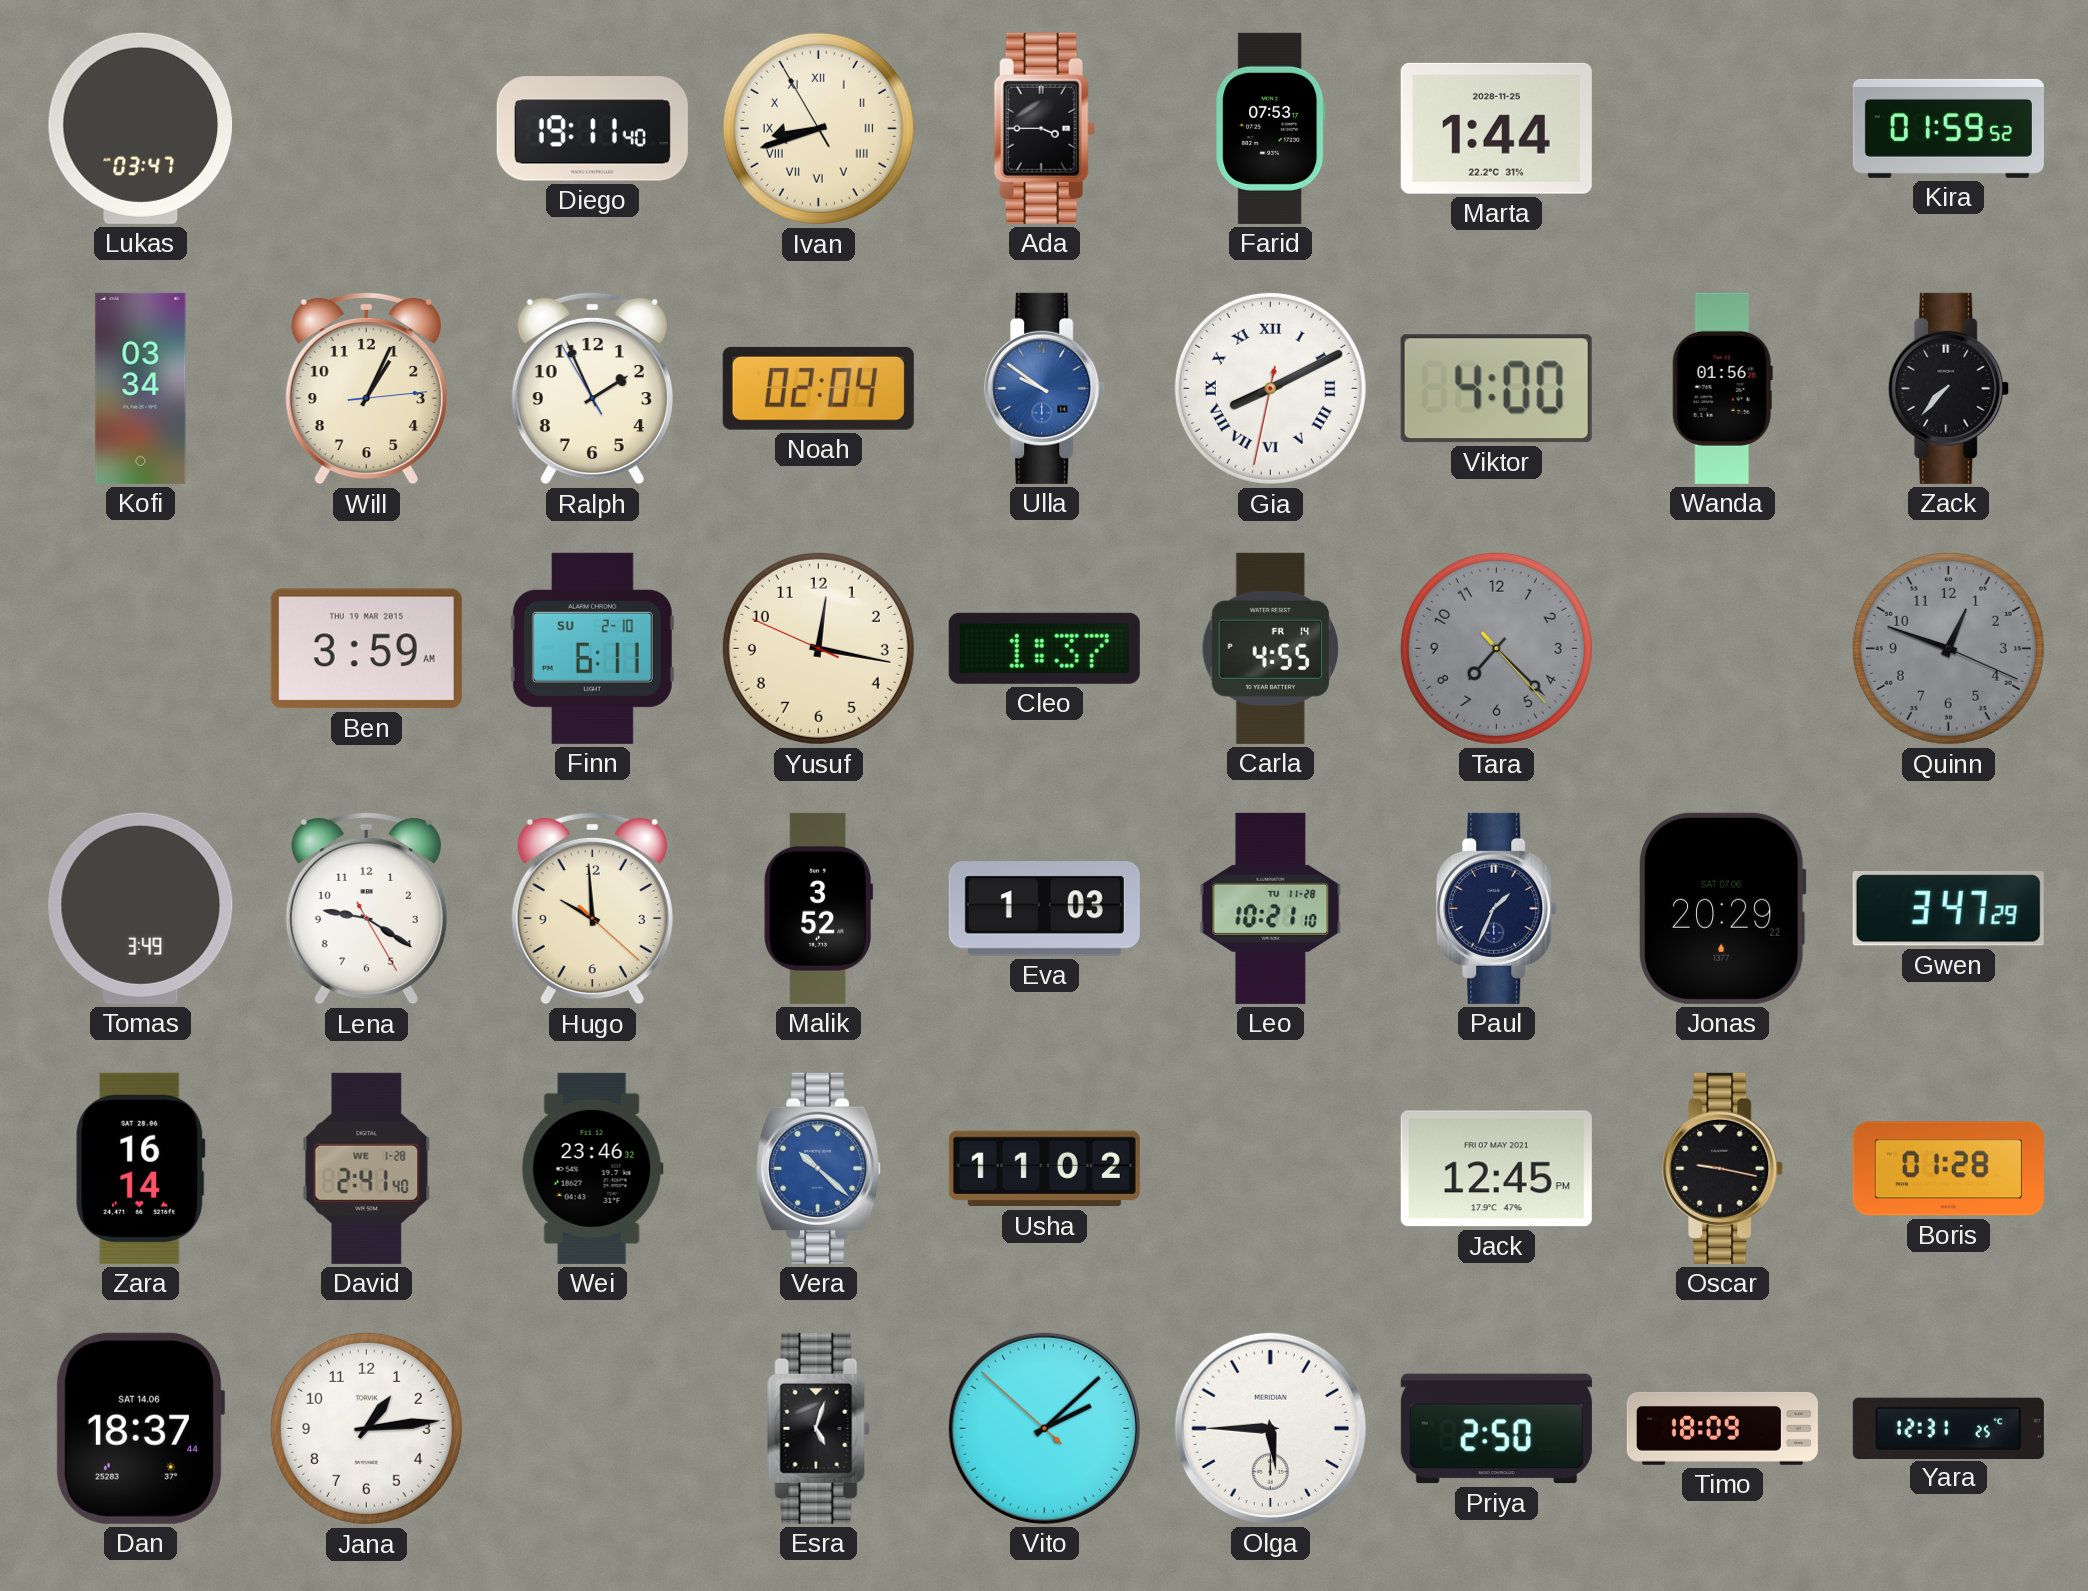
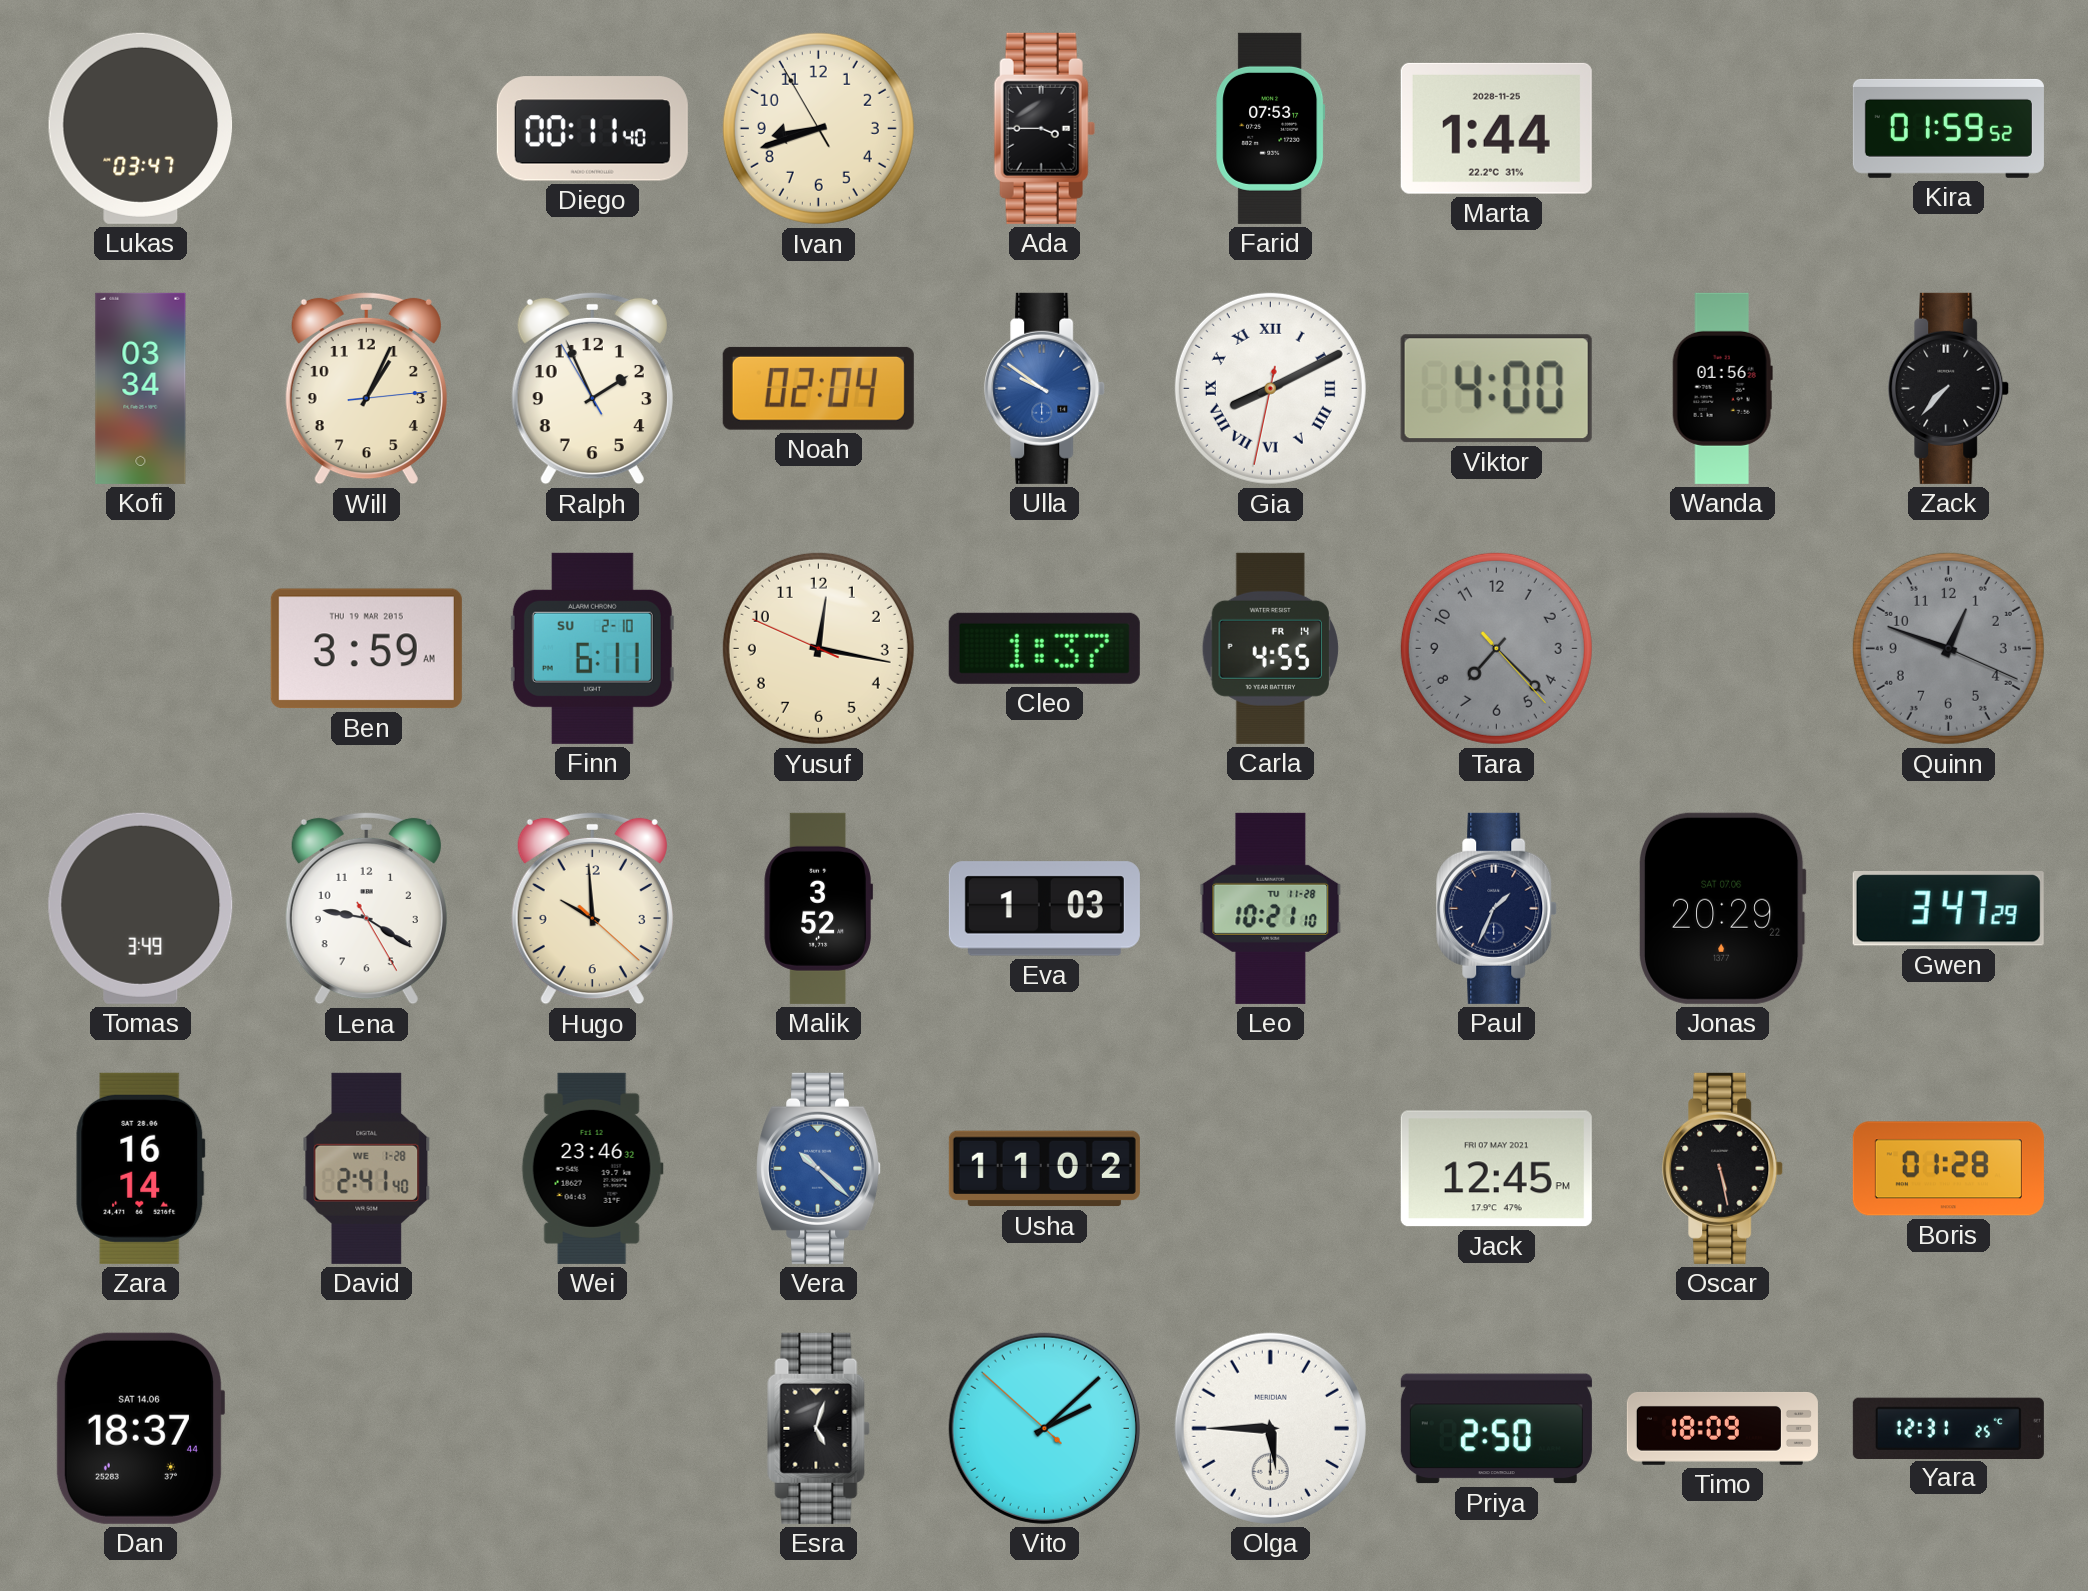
Diego: 19:11 -> 00:11 (592, 129)
Ivan numerals: Roman -> Arabic (818, 128)
Oscar: 9:17 -> 5:28 (1723, 1168)
Jana: 1:14 -> none (366, 1428)
